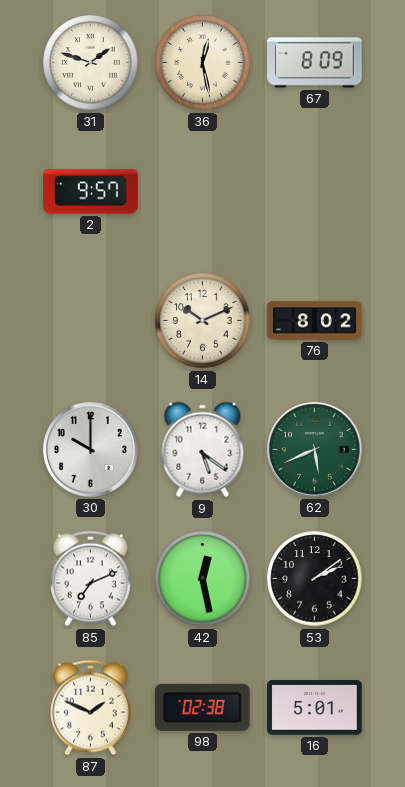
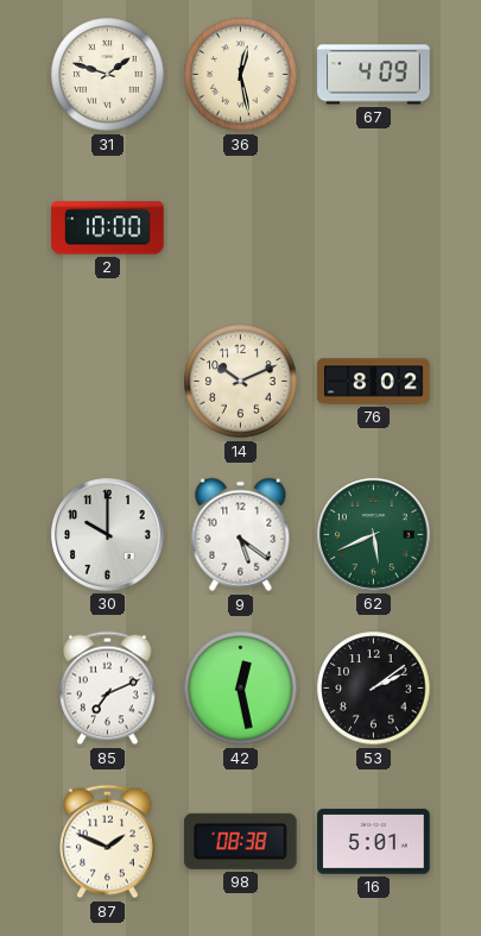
67: 8:09 -> 4:09 (374, 75)
2: 9:57 -> 10:00 (108, 228)
98: 02:38 -> 08:38 (240, 841)
